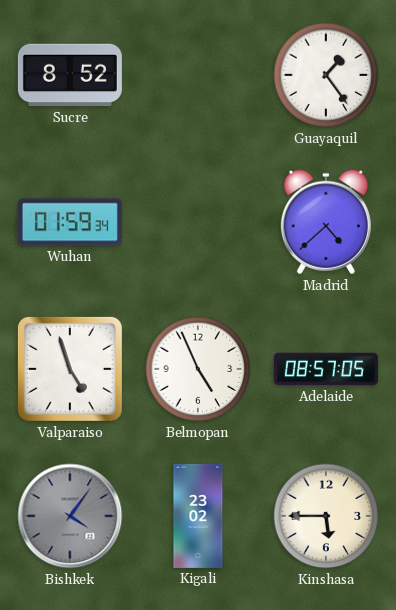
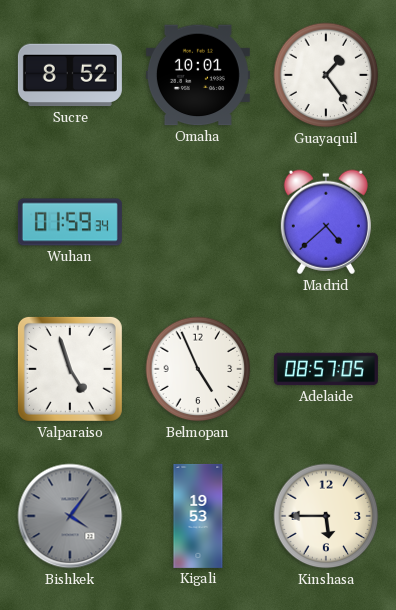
Omaha: none -> 10:01 (198, 75)
Kigali: 23:02 -> 19:53 (198, 516)
